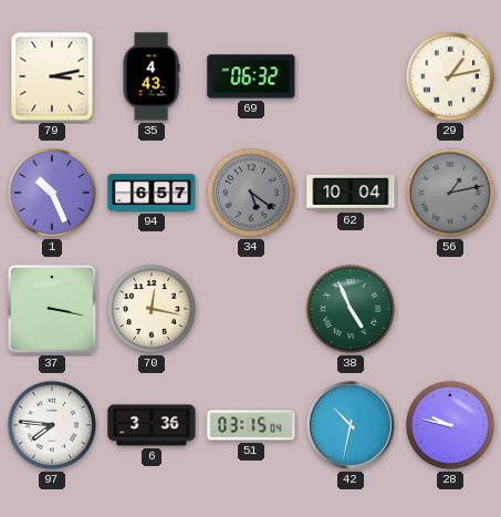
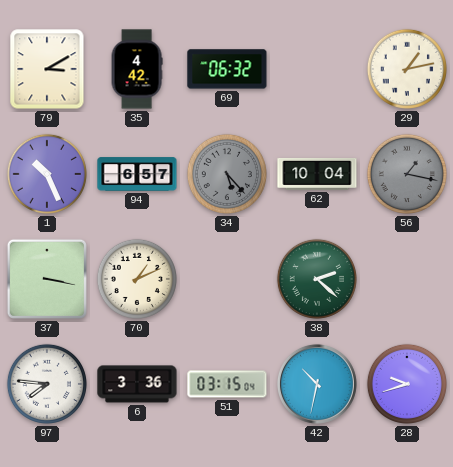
79: 3:13 -> 3:10 (47, 69)
35: 4:43 -> 4:42 (137, 69)
34: 5:21 -> 5:23 (227, 174)
56: 1:13 -> 1:17 (407, 174)
70: 12:17 -> 1:11 (137, 279)
38: 4:56 -> 2:22 (317, 279)
28: 9:47 -> 9:42 (407, 384)
